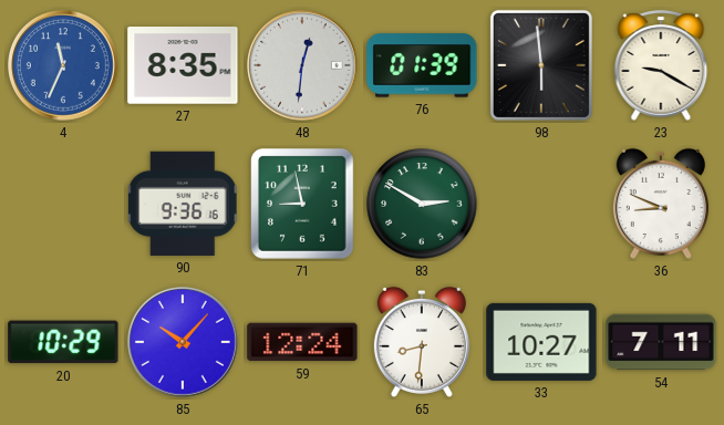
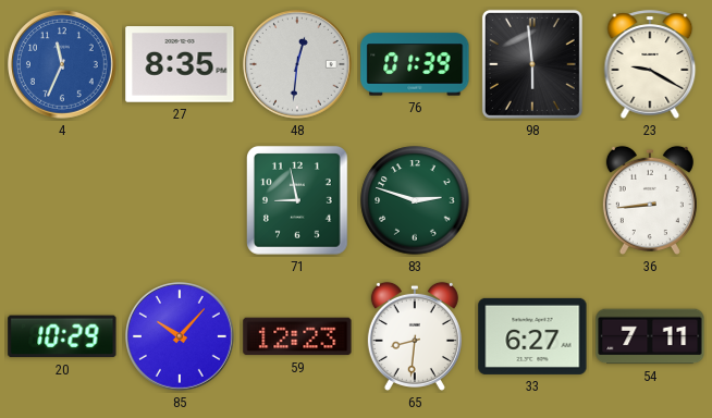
90: 9:36 -> none (183, 204)
83: 2:50 -> 2:48 (415, 200)
36: 8:49 -> 8:44 (650, 200)
59: 12:24 -> 12:23 (297, 336)
33: 10:27 -> 6:27 (532, 336)
